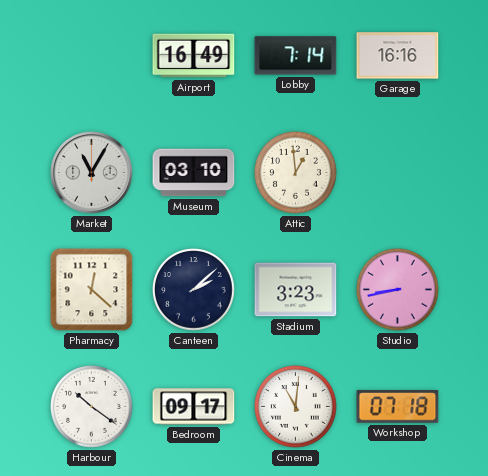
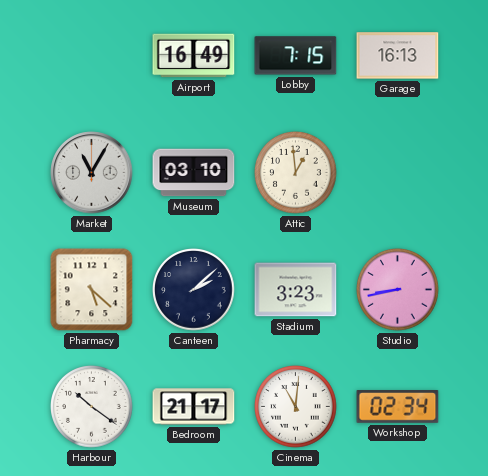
Lobby: 7:14 -> 7:15 (296, 56)
Garage: 16:16 -> 16:13 (398, 56)
Pharmacy: 12:22 -> 5:22 (92, 290)
Bedroom: 09:17 -> 21:17 (194, 407)
Workshop: 07:18 -> 02:34 (398, 407)
